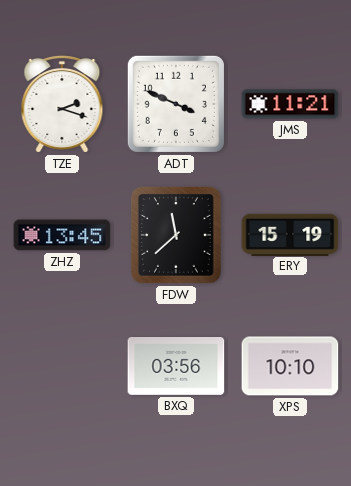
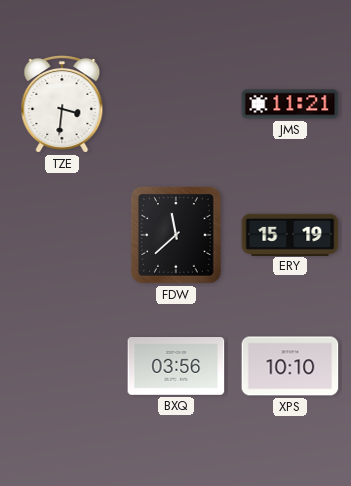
TZE: 2:18 -> 3:31 (62, 104)
ADT: 3:49 -> none (176, 104)
ZHZ: 13:45 -> none (62, 235)
